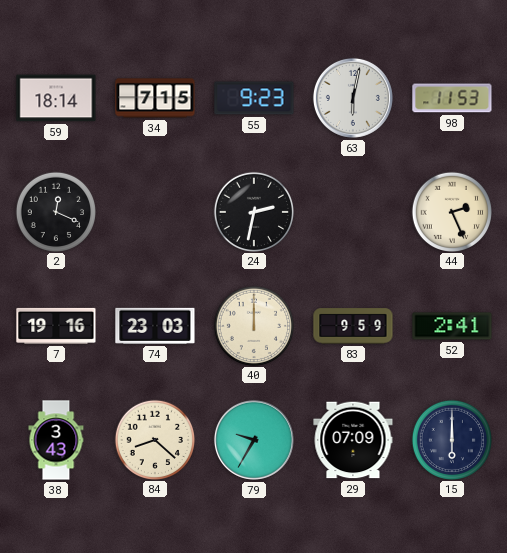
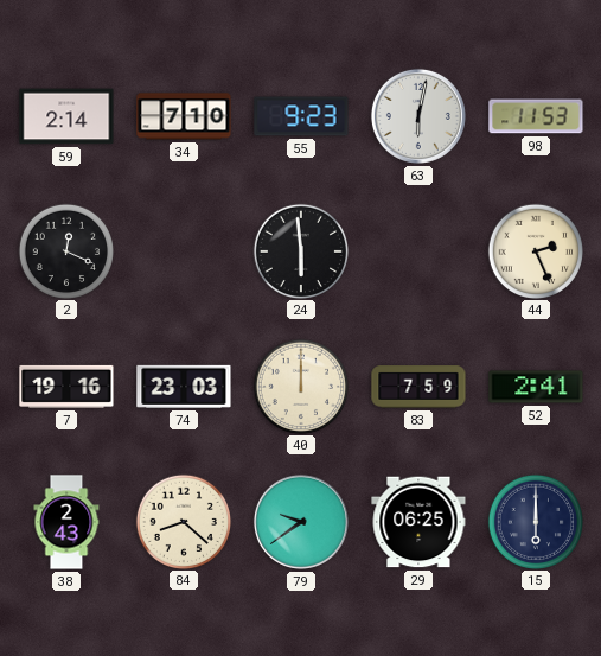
59: 18:14 -> 2:14 (66, 116)
34: 7:15 -> 7:10 (184, 116)
24: 2:32 -> 5:59 (300, 250)
83: 9:59 -> 7:59 (418, 387)
38: 3:43 -> 2:43 (66, 522)
79: 9:35 -> 9:39 (301, 522)
29: 07:09 -> 06:25 (418, 522)
